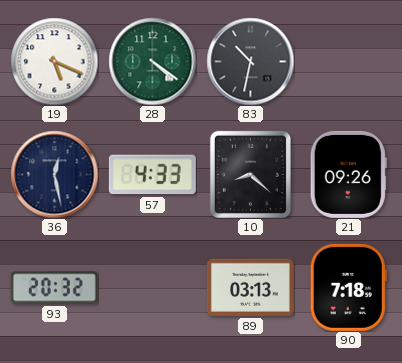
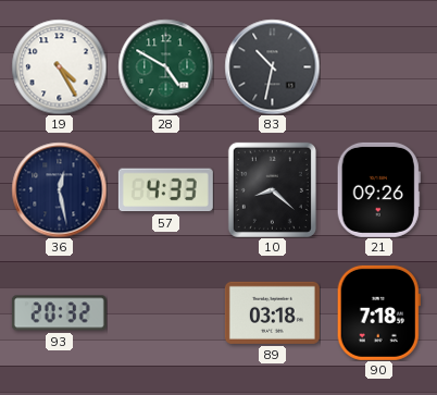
19: 5:19 -> 4:25 (59, 66)
28: 4:21 -> 4:50 (165, 66)
89: 03:13 -> 03:18 (272, 312)
